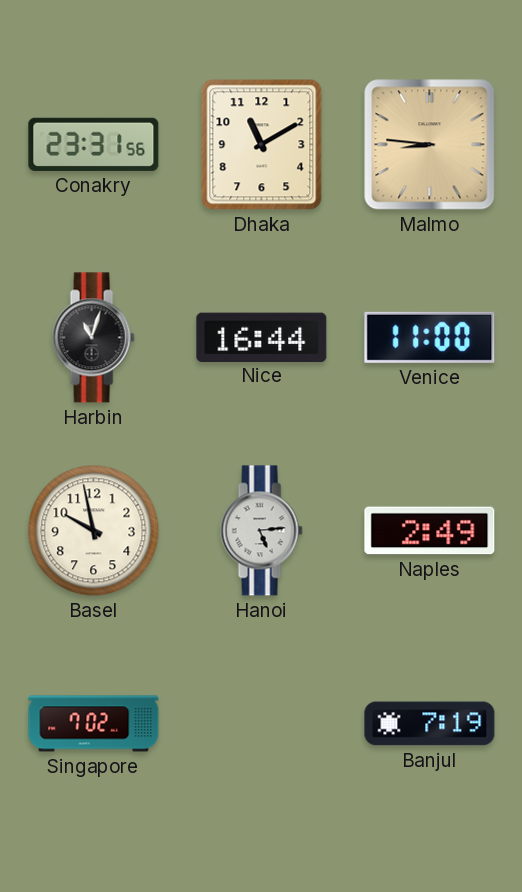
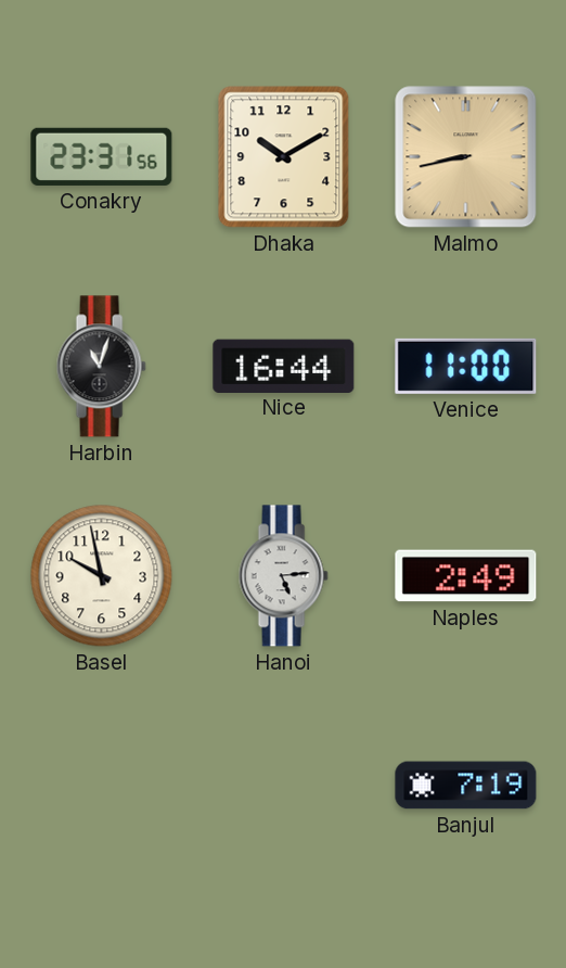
Dhaka: 11:10 -> 10:10 (284, 157)
Malmo: 8:46 -> 8:43 (466, 157)
Singapore: 7:02 -> none (94, 724)
